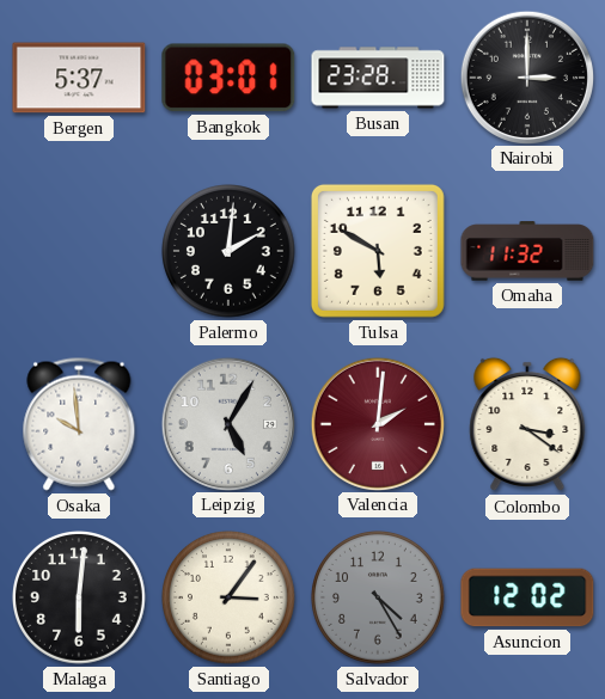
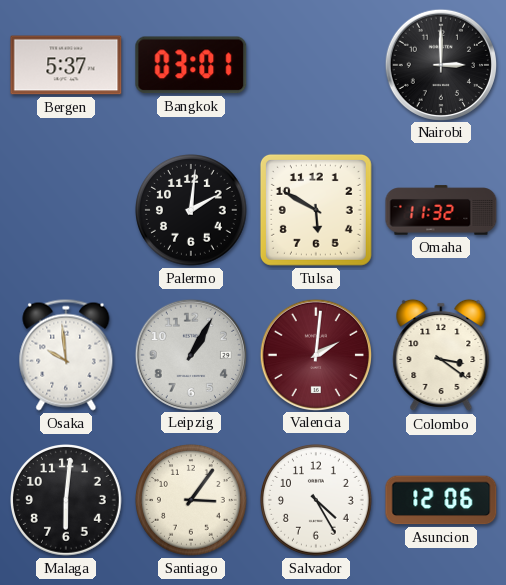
Busan: 23:28 -> none (378, 78)
Leipzig: 5:05 -> 1:05 (190, 354)
Salvador dial: grey -> white (317, 501)
Asuncion: 12:02 -> 12:06 (441, 500)
